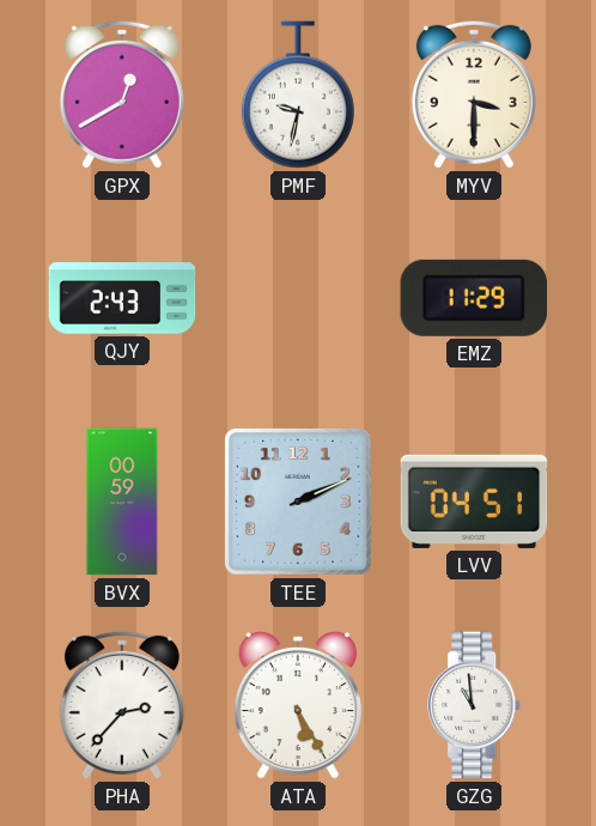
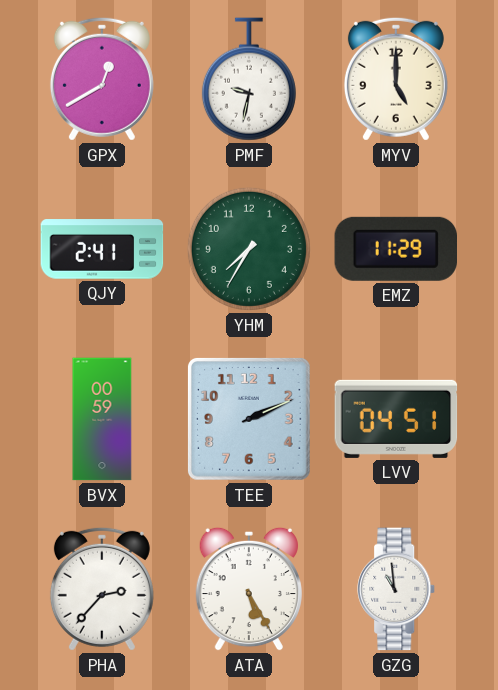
MYV: 3:30 -> 5:00 (396, 79)
QJY: 2:43 -> 2:41 (102, 249)
YHM: none -> 7:35 (249, 249)
